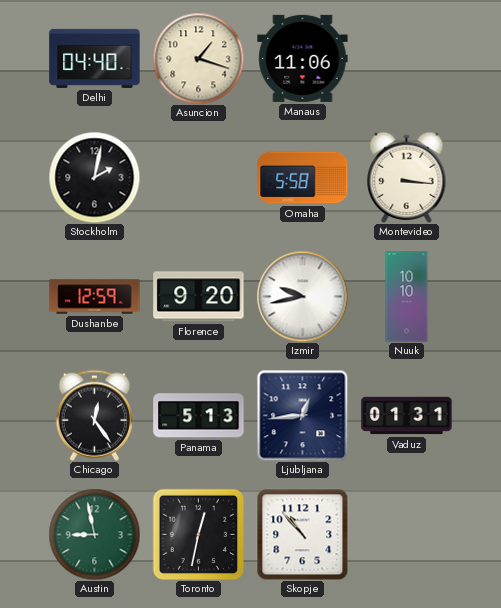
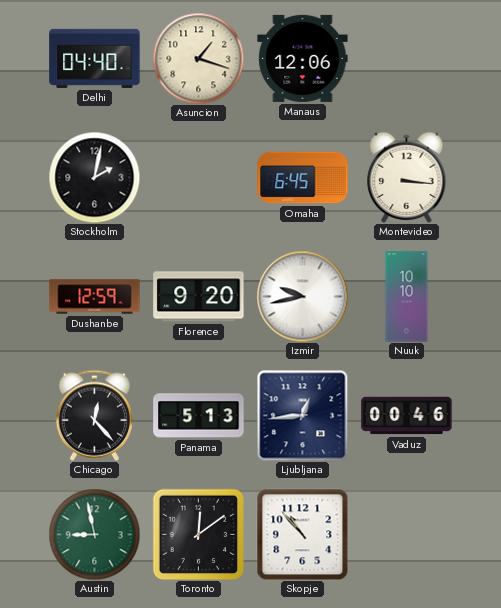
Manaus: 11:06 -> 12:06 (303, 58)
Omaha: 5:58 -> 6:45 (303, 178)
Chicago: 12:24 -> 12:23 (94, 415)
Vaduz: 01:31 -> 00:46 (407, 416)
Toronto: 12:32 -> 12:09 (198, 534)
